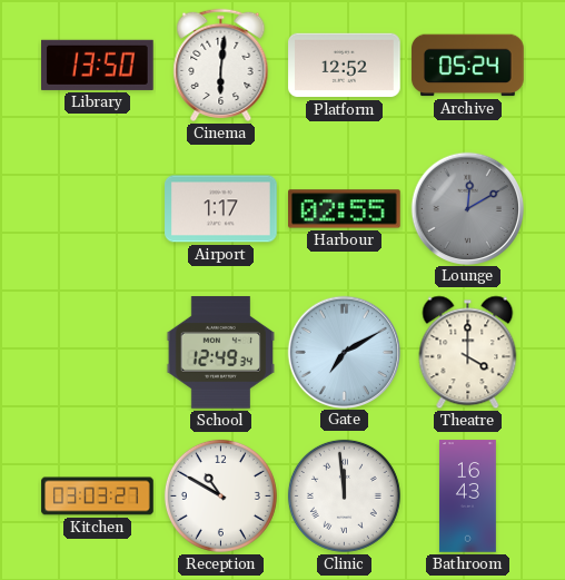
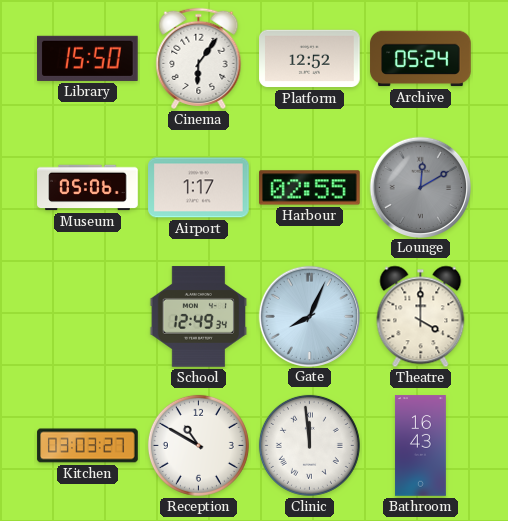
Library: 13:50 -> 15:50 (88, 58)
Cinema: 6:01 -> 6:06 (199, 58)
Museum: none -> 05:06 (88, 188)
Gate: 7:10 -> 8:04 (309, 316)
